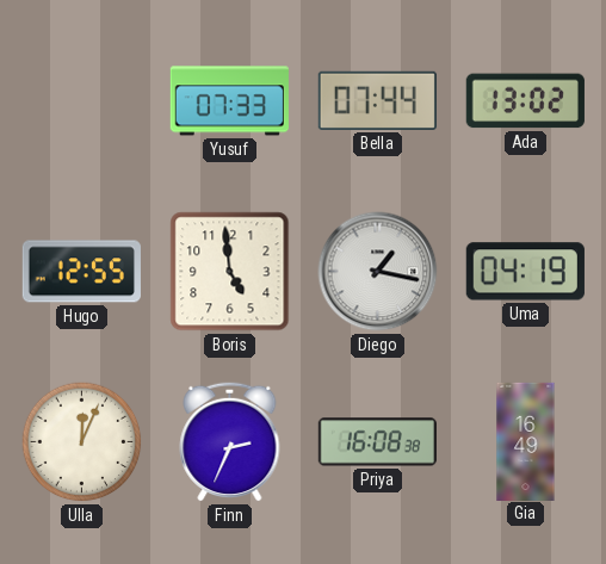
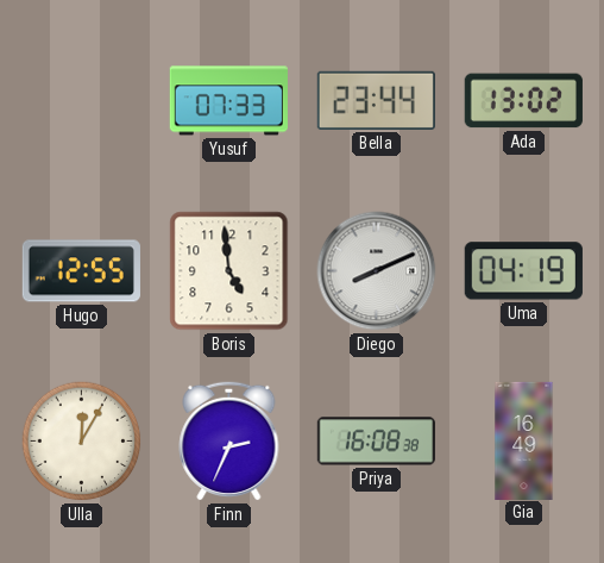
Bella: 07:44 -> 23:44 (376, 100)
Diego: 1:17 -> 8:11 (377, 271)
Ulla: 12:04 -> 12:05 (82, 442)
